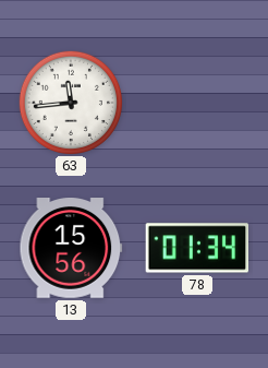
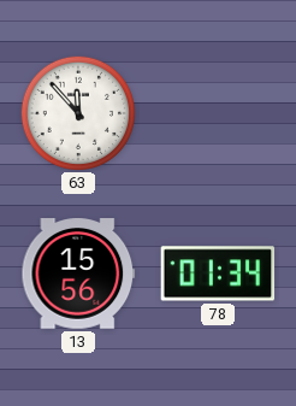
63: 11:44 -> 11:53 (77, 112)
